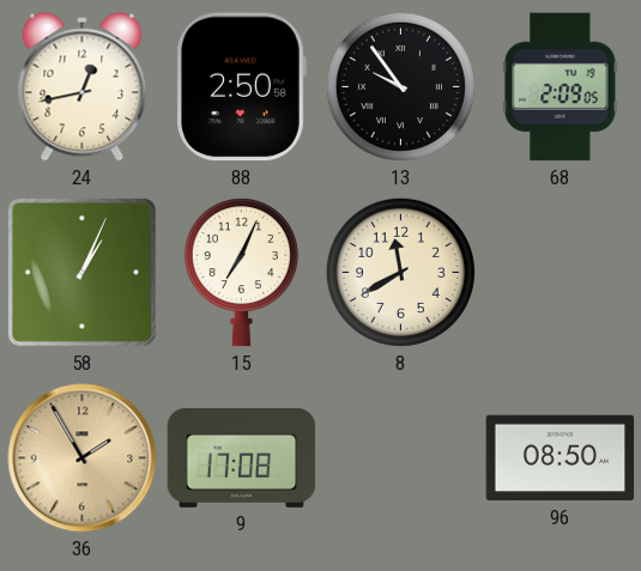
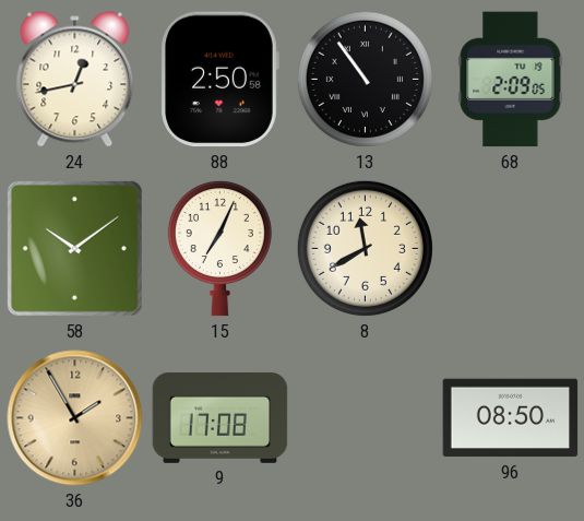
13: 9:54 -> 10:54 (365, 79)
58: 1:04 -> 10:09 (74, 248)
